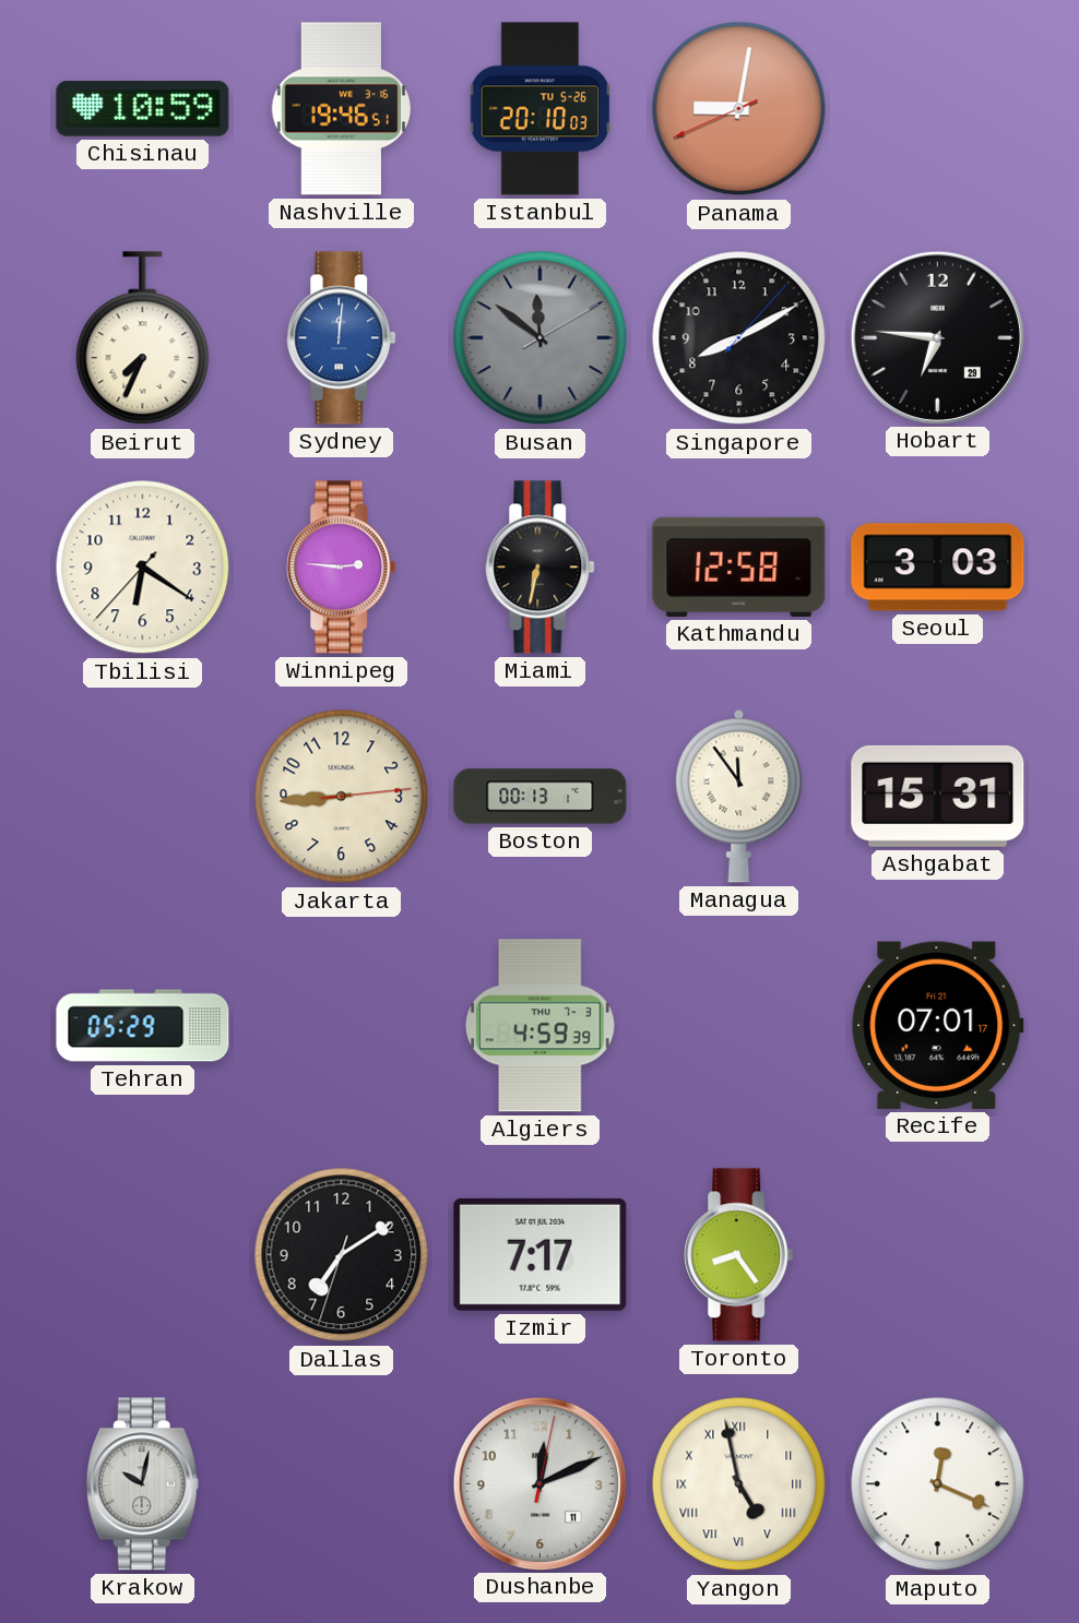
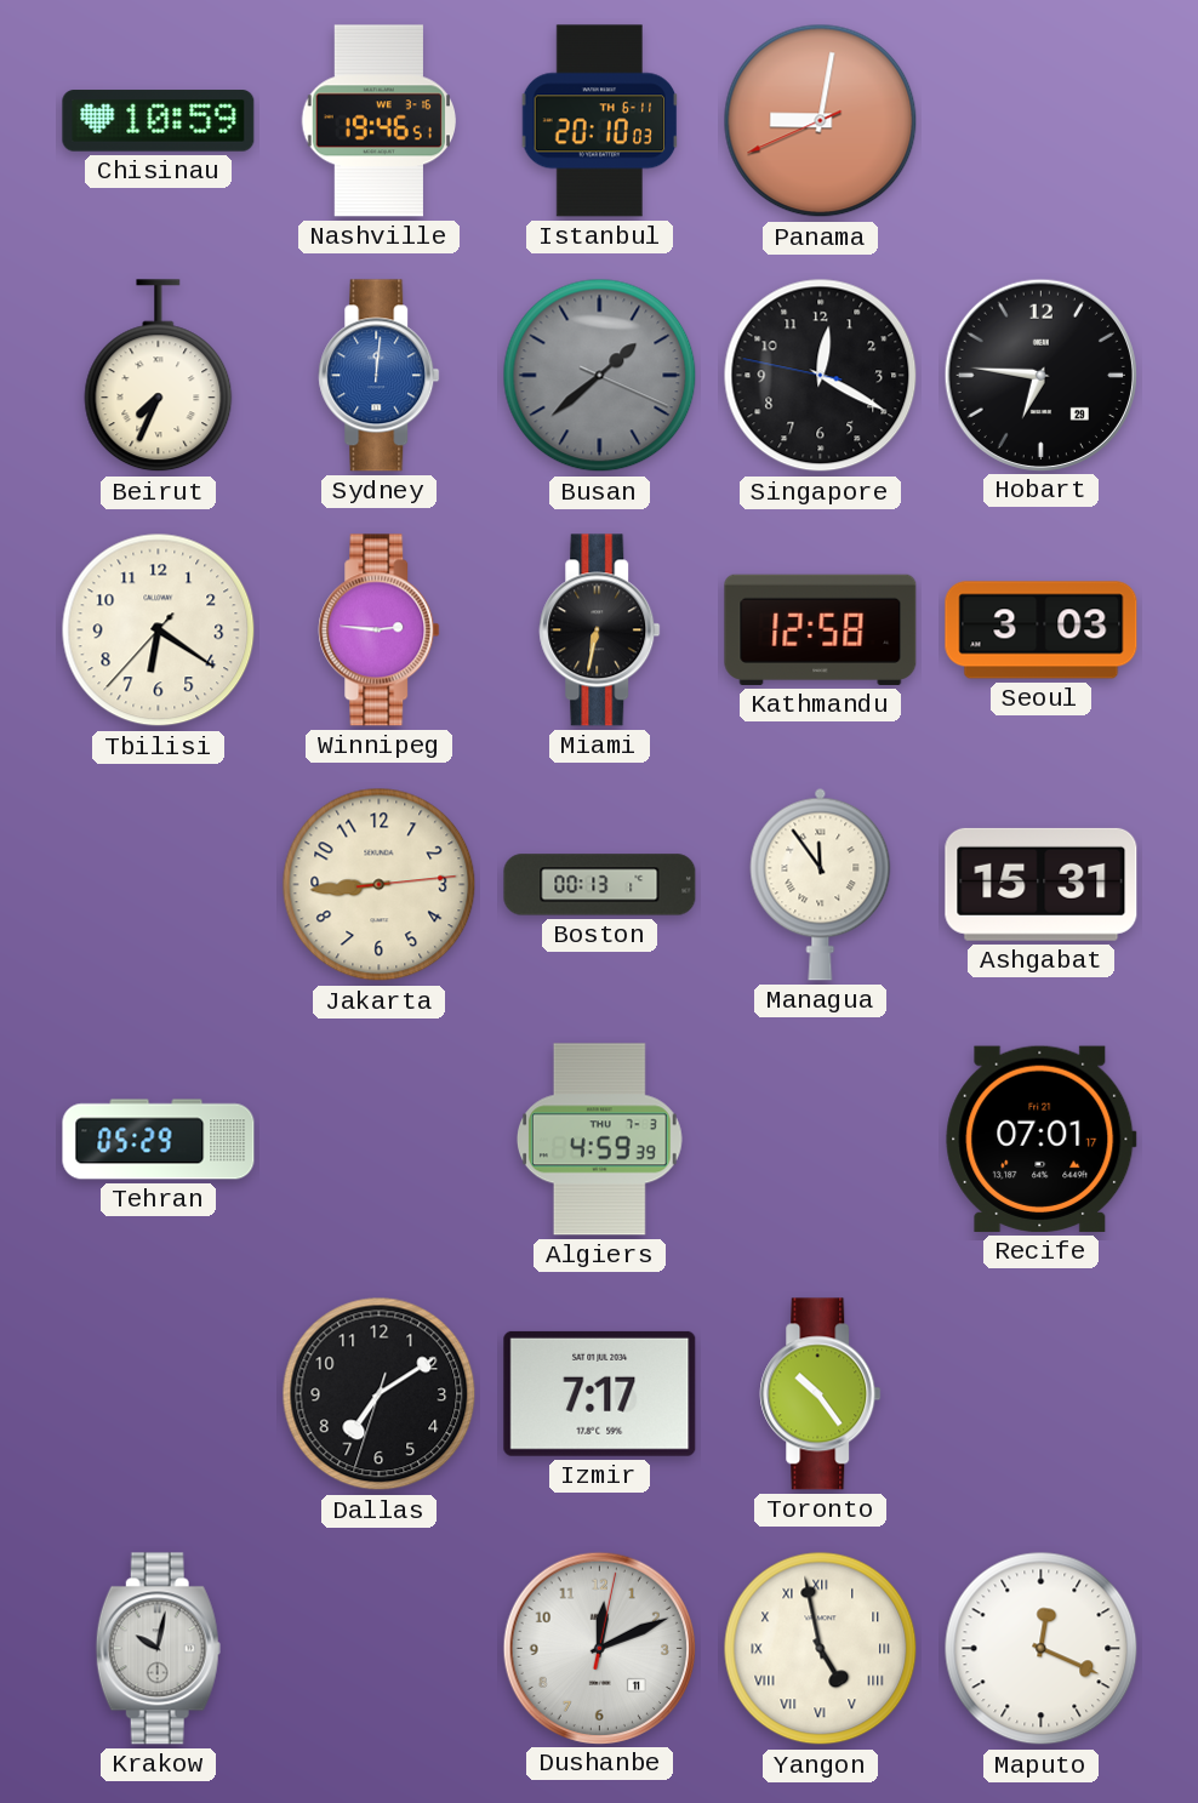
Istanbul date: TU 5-26 -> TH 6-11 (600, 121)
Busan: 11:51 -> 1:38 (600, 376)
Singapore: 8:10 -> 12:19 (821, 376)
Toronto: 8:24 -> 10:24 (821, 1394)
